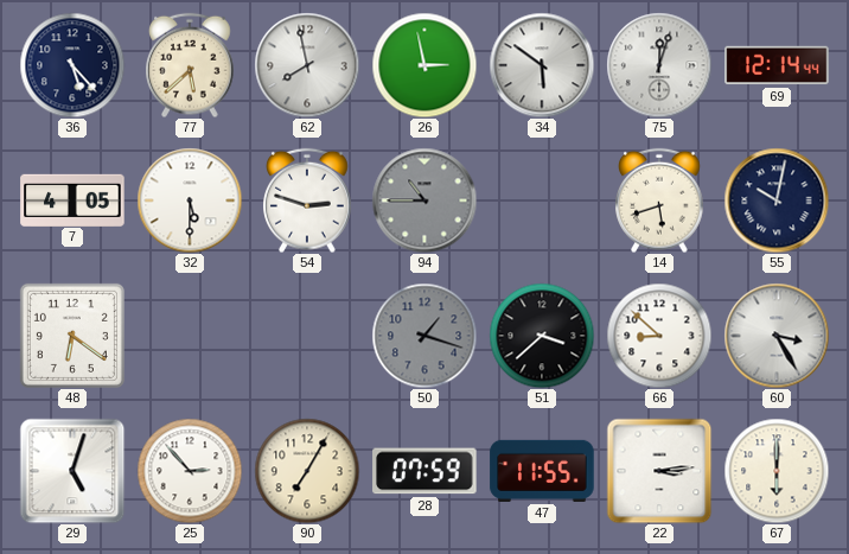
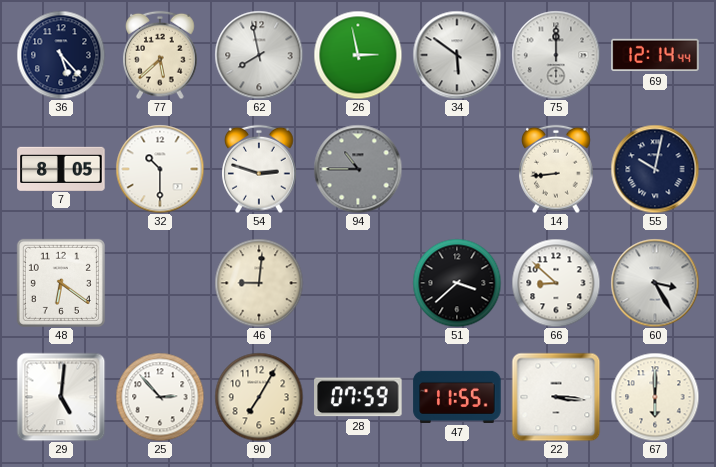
75: 12:03 -> 12:00 (556, 55)
7: 4:05 -> 8:05 (61, 168)
32: 5:30 -> 10:30 (160, 169)
14: 5:42 -> 8:44 (556, 169)
46: none -> 9:01 (259, 283)
50: 1:18 -> none (425, 336)
29: 5:03 -> 5:01 (61, 397)
22: 3:14 -> 3:16 (556, 397)
